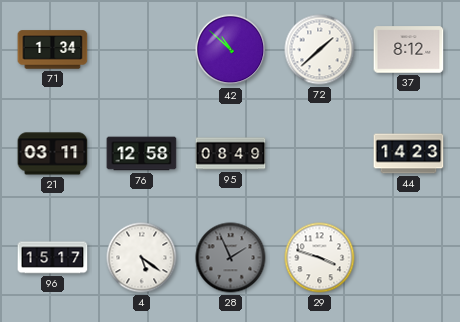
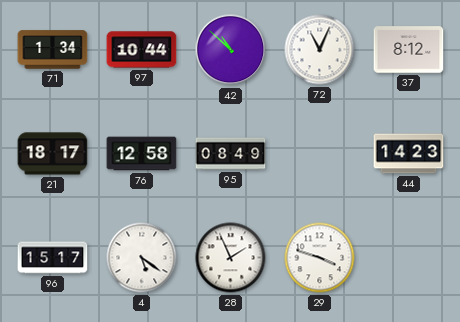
97: none -> 10:44 (142, 50)
72: 1:38 -> 11:04 (320, 50)
21: 03:11 -> 18:17 (53, 154)
28 dial: grey -> white (231, 258)
